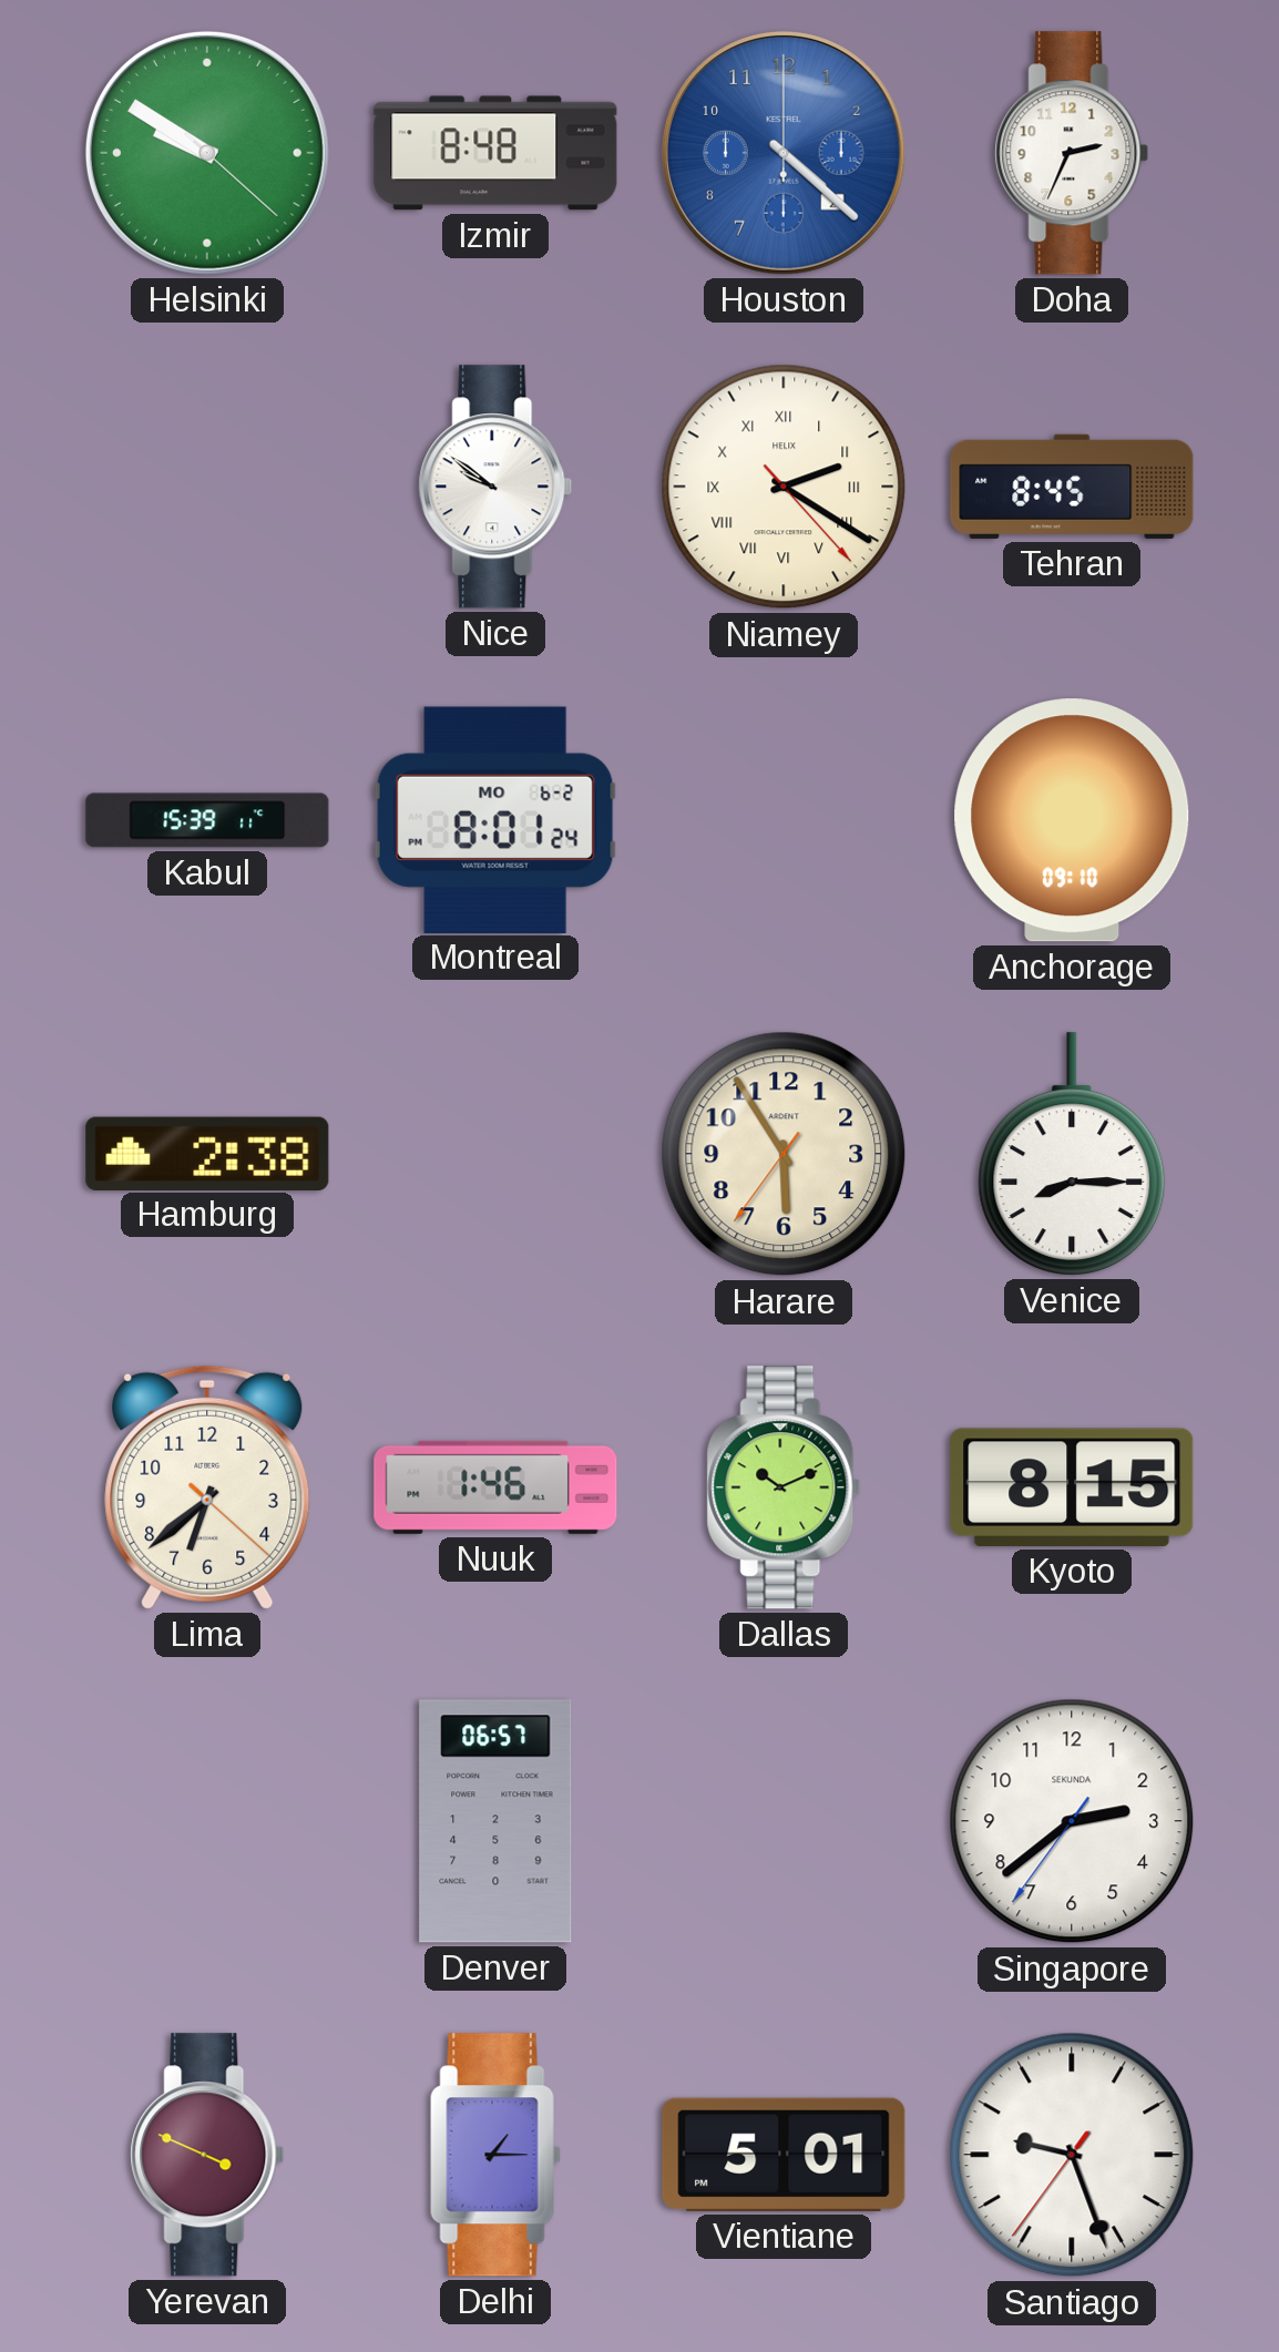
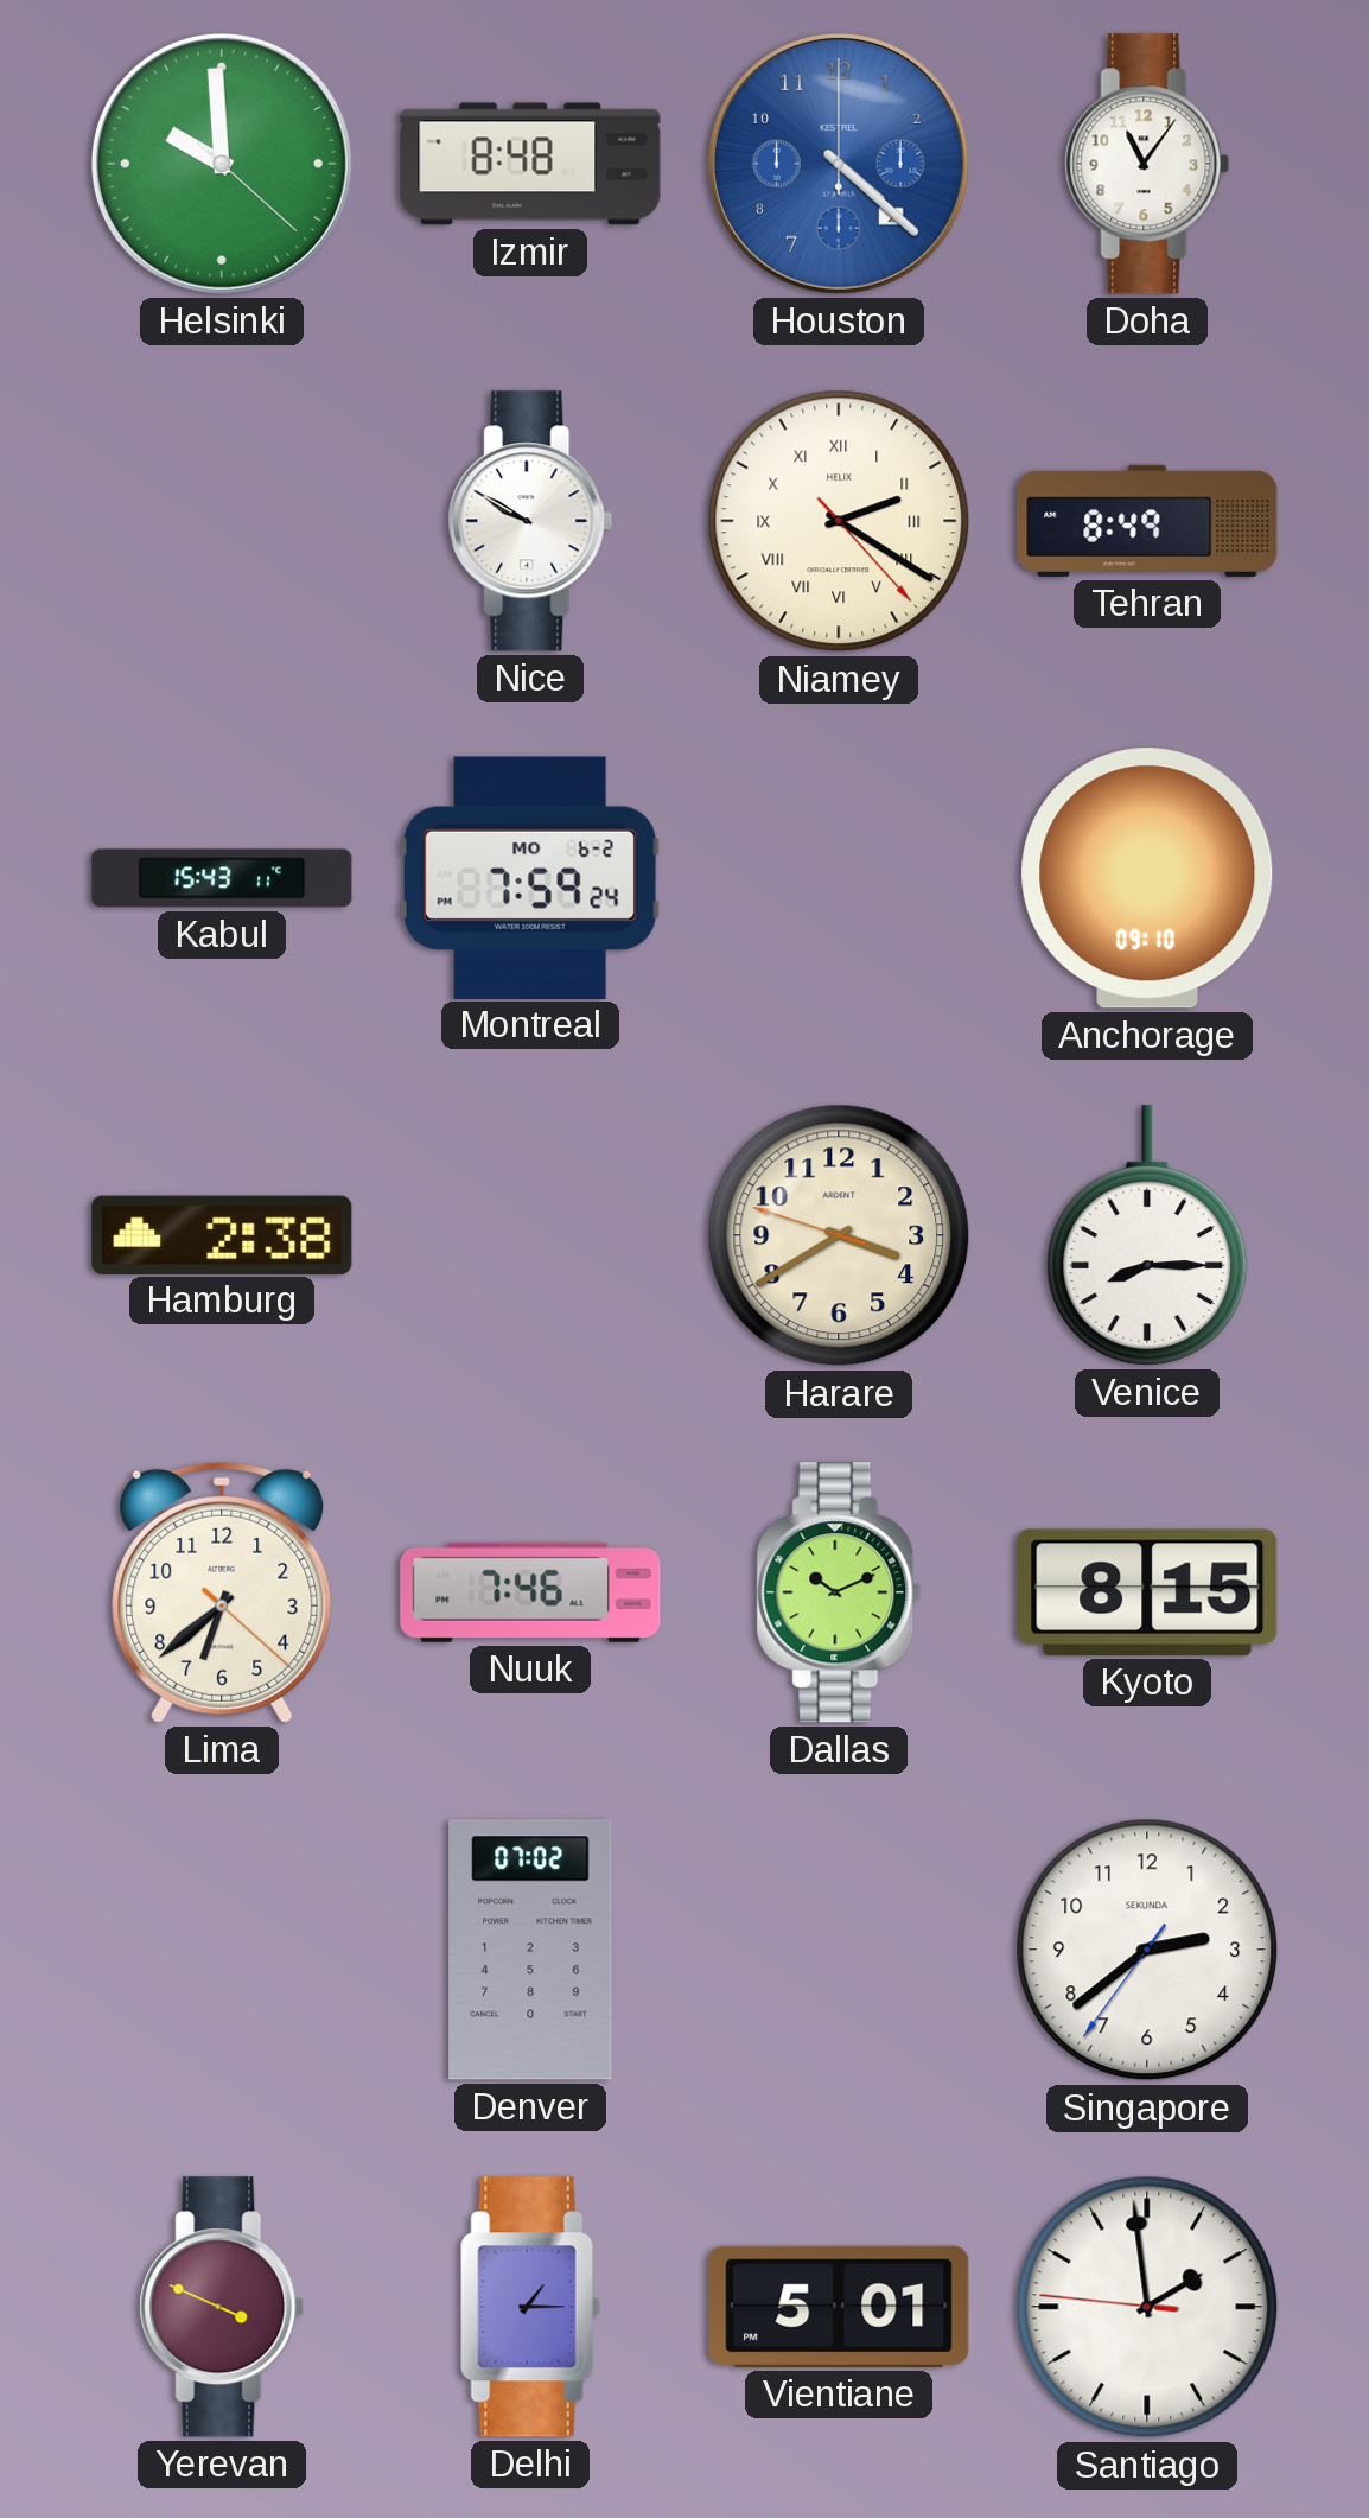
Helsinki: 9:50 -> 9:59 (222, 164)
Doha: 2:34 -> 11:06 (1147, 164)
Nice: 9:51 -> 9:50 (530, 521)
Tehran: 8:45 -> 8:49 (1147, 521)
Kabul: 15:39 -> 15:43 (222, 878)
Montreal: 8:01 -> 7:59 (530, 877)
Harare: 5:54 -> 3:39 (839, 1235)
Nuuk: 1:46 -> 7:46 (530, 1592)
Denver: 06:57 -> 07:02 (530, 1950)
Santiago: 9:26 -> 1:58 (1147, 2307)
